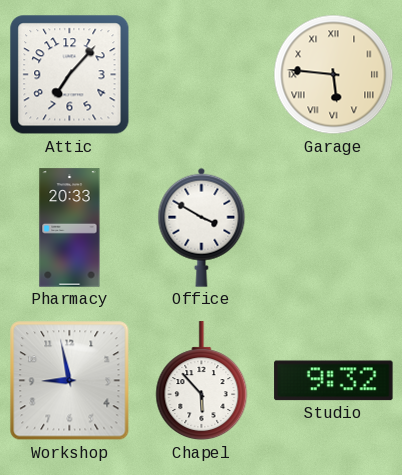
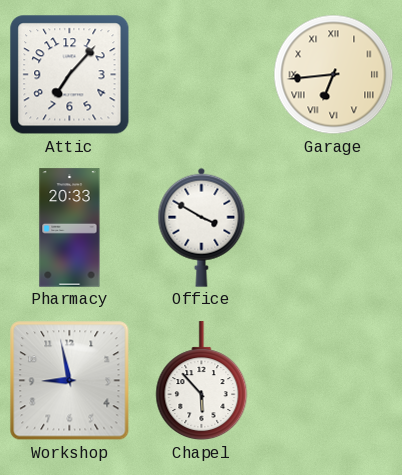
Garage: 5:46 -> 6:44 (334, 75)
Studio: 9:32 -> none (334, 381)
